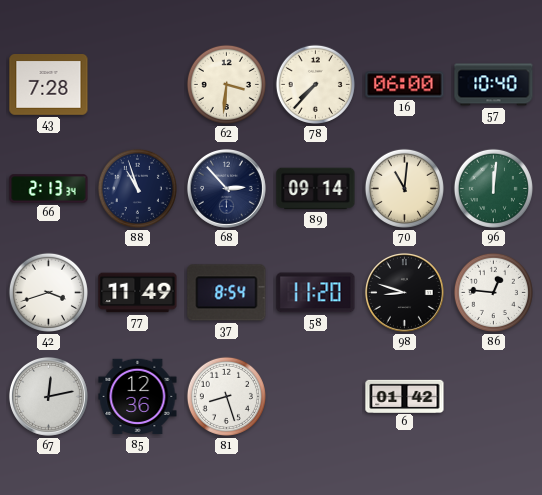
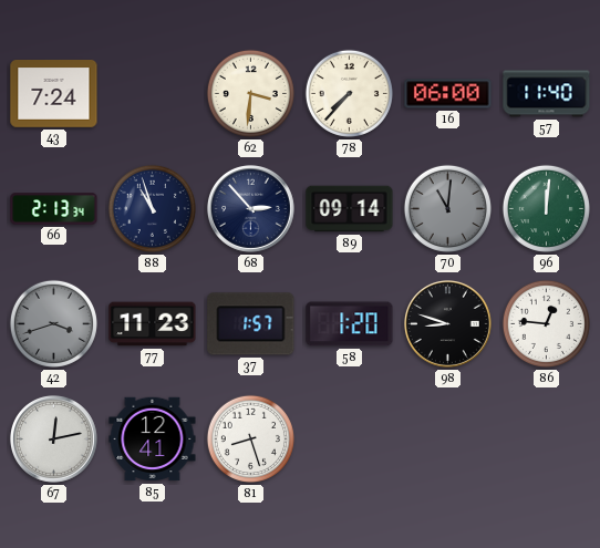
43: 7:28 -> 7:24 (54, 94)
57: 10:40 -> 11:40 (547, 94)
70 dial: cream -> grey (447, 208)
42 dial: white -> grey (53, 323)
77: 11:49 -> 11:23 (153, 324)
37: 8:54 -> 1:57 (251, 324)
58: 11:20 -> 1:20 (350, 324)
85: 12:36 -> 12:41 (153, 440)
6: 01:42 -> none (405, 396)
